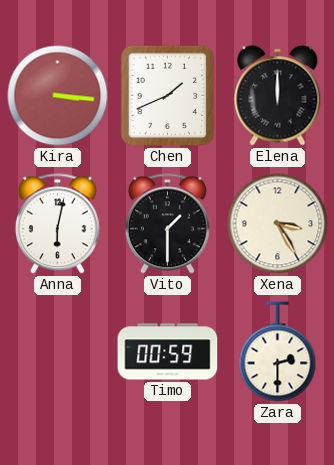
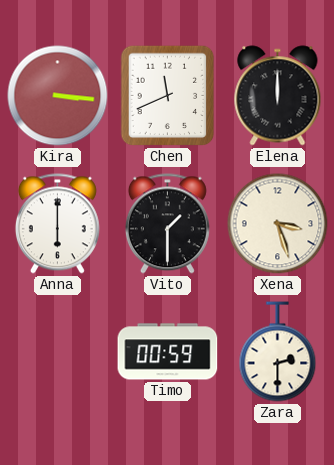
Chen: 1:41 -> 11:41 (168, 96)
Anna: 6:02 -> 6:00 (57, 224)
Xena: 3:25 -> 3:27 (278, 224)
